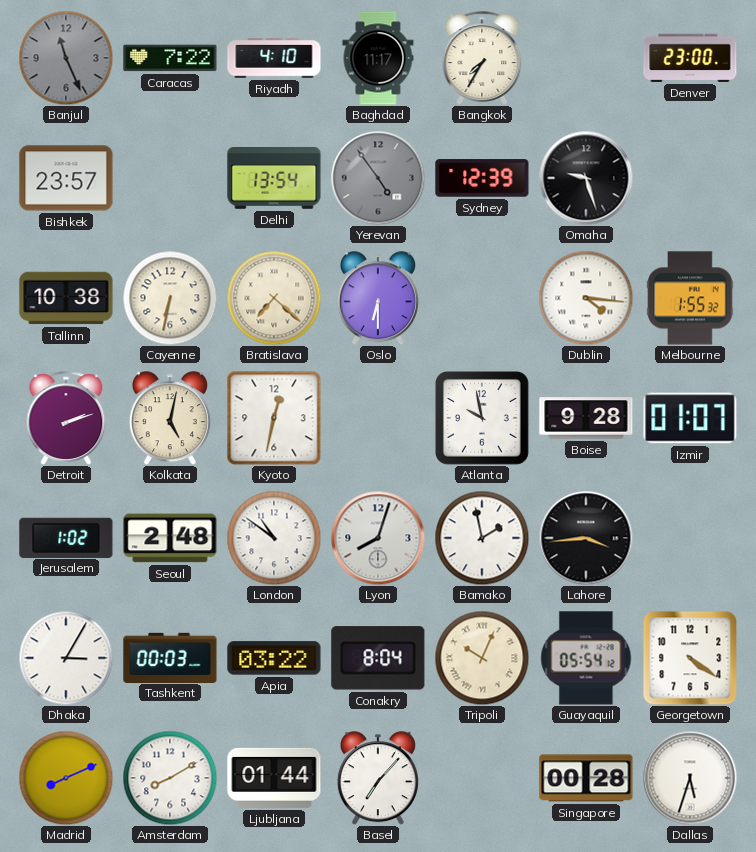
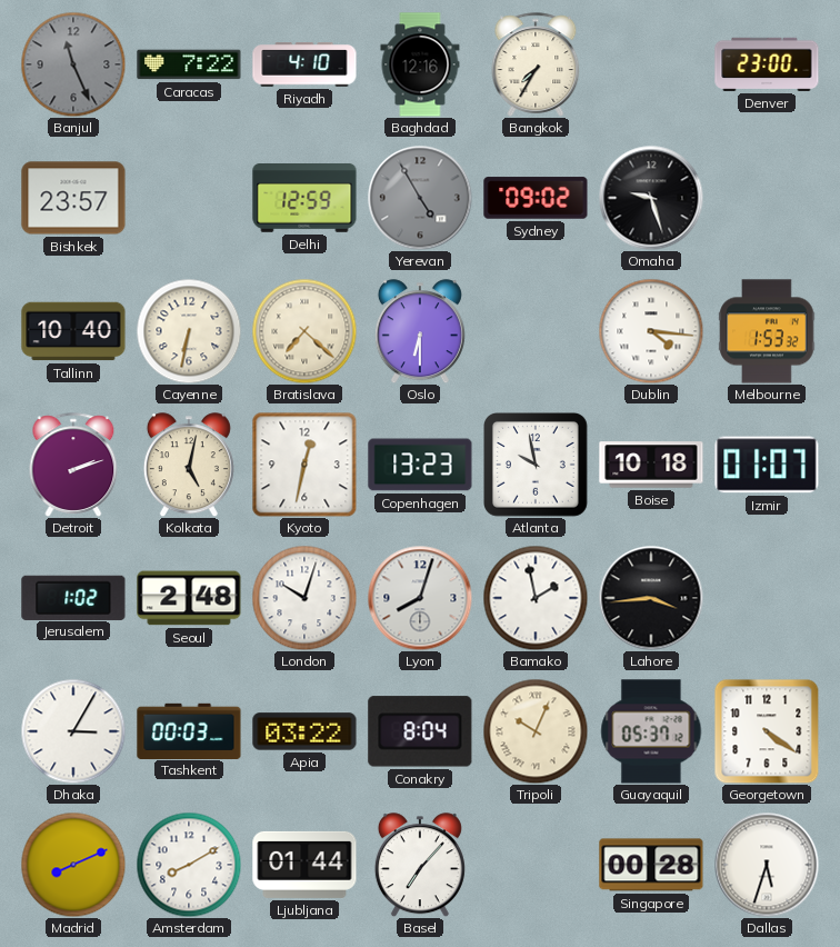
Baghdad: 11:17 -> 12:16 (420, 64)
Delhi: 13:54 -> 12:59 (304, 199)
Yerevan: 4:54 -> 4:55 (420, 198)
Sydney: 12:39 -> 09:02 (536, 198)
Tallinn: 10:38 -> 10:40 (73, 331)
Melbourne: 1:55 -> 1:53 (767, 331)
Copenhagen: none -> 13:23 (420, 465)
Boise: 9:28 -> 10:18 (651, 465)
London: 10:51 -> 10:03 (304, 598)
Guayaquil: 05:54 -> 05:37 (651, 731)
